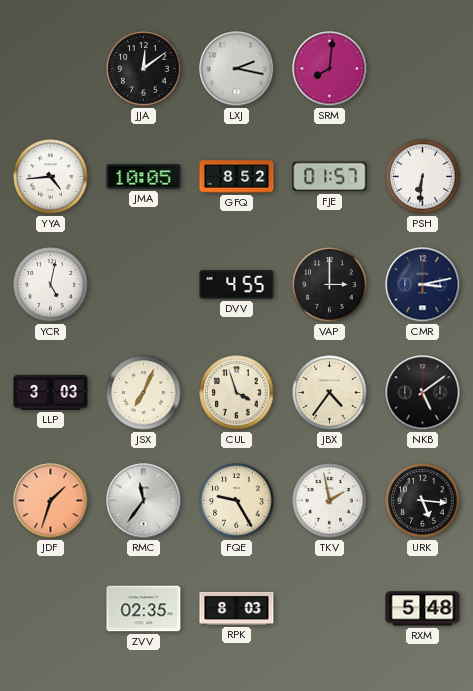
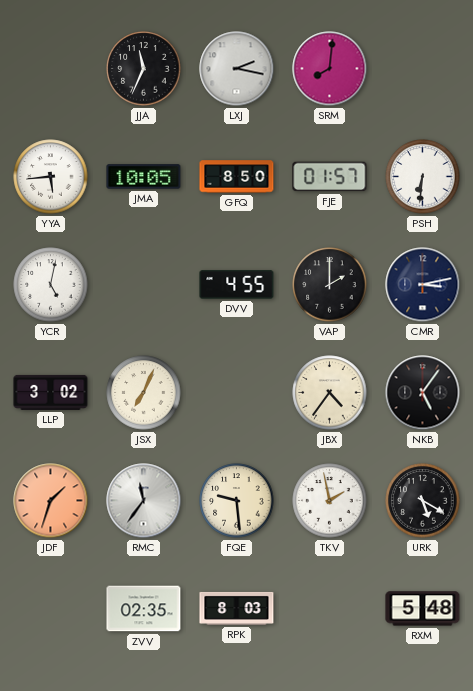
JJA: 12:09 -> 11:34 (144, 69)
YYA: 4:44 -> 5:44 (51, 177)
GFQ: 8:52 -> 8:50 (237, 177)
VAP: 3:00 -> 2:00 (330, 285)
LLP: 3:03 -> 3:02 (51, 392)
CUL: 3:57 -> none (237, 393)
NKB: 5:09 -> 5:06 (423, 393)
FQE: 9:25 -> 9:29 (237, 501)
URK: 5:16 -> 5:20 (423, 501)
